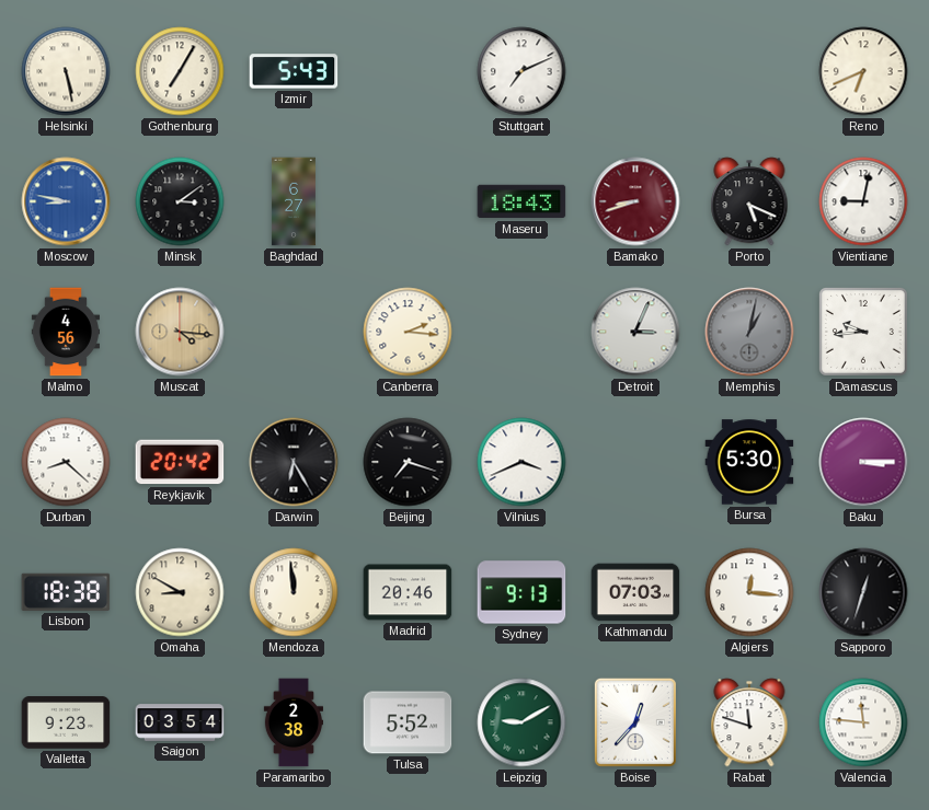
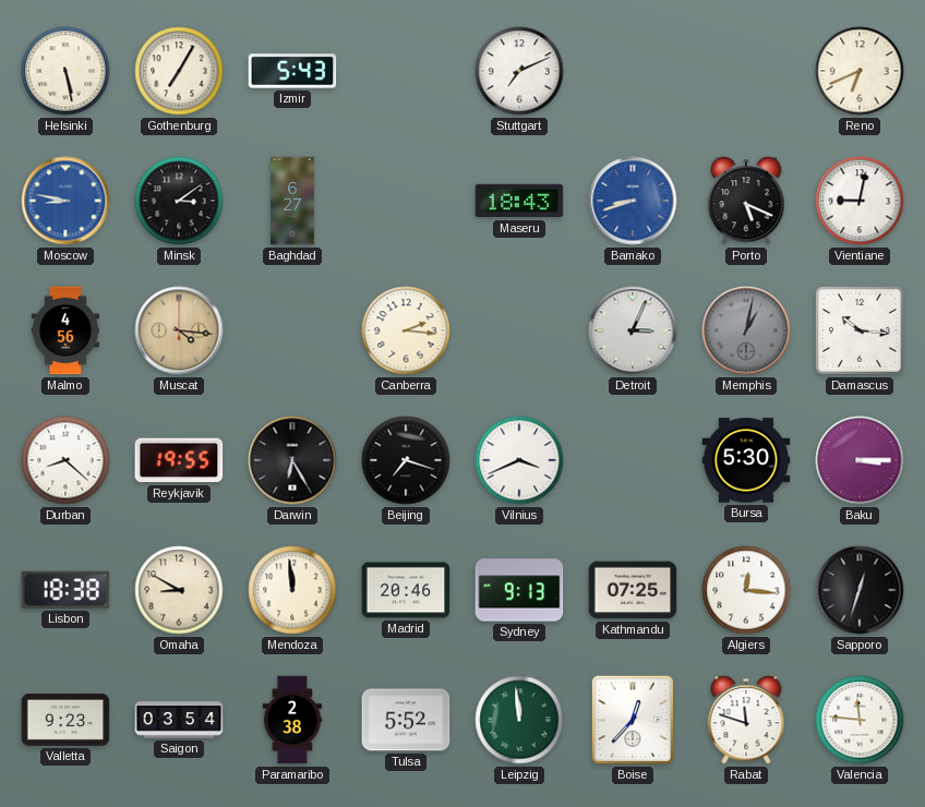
Bamako dial: burgundy -> blue (633, 201)
Damascus: 9:44 -> 10:16 (860, 330)
Reykjavik: 20:42 -> 19:55 (179, 460)
Kathmandu: 07:03 -> 07:25 (633, 590)
Leipzig: 9:10 -> 11:59 (519, 720)
